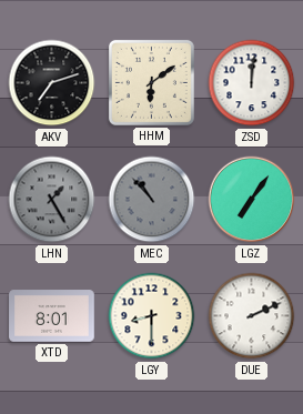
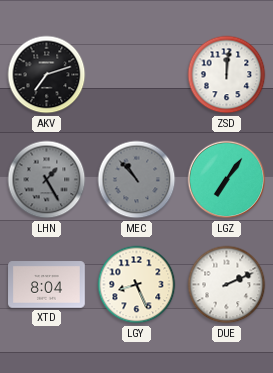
HHM: 6:09 -> none (151, 82)
XTD: 8:01 -> 8:04 (47, 285)
LGY: 8:30 -> 8:26 (137, 285)
